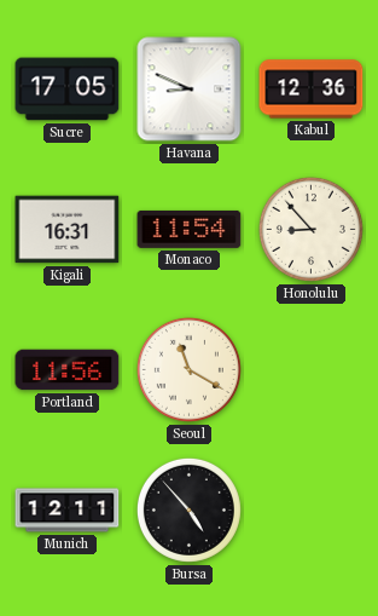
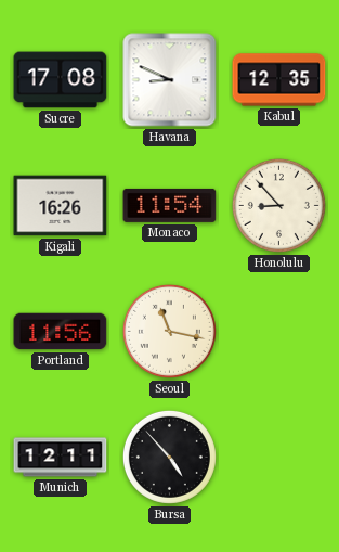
Sucre: 17:05 -> 17:08 (61, 80)
Kabul: 12:36 -> 12:35 (279, 80)
Kigali: 16:31 -> 16:26 (61, 206)
Seoul: 11:20 -> 11:17 (169, 331)
